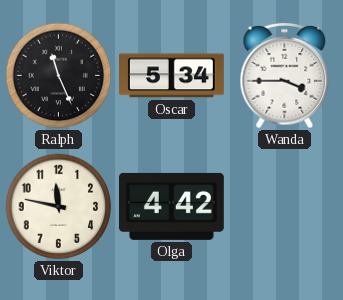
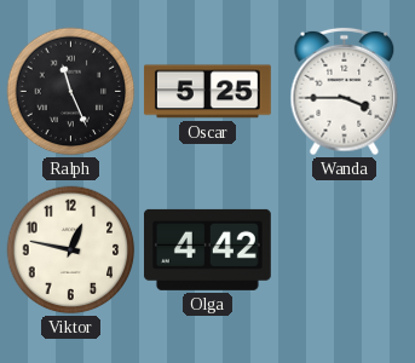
Oscar: 5:34 -> 5:25 (207, 92)
Viktor: 11:47 -> 12:47 (71, 250)
